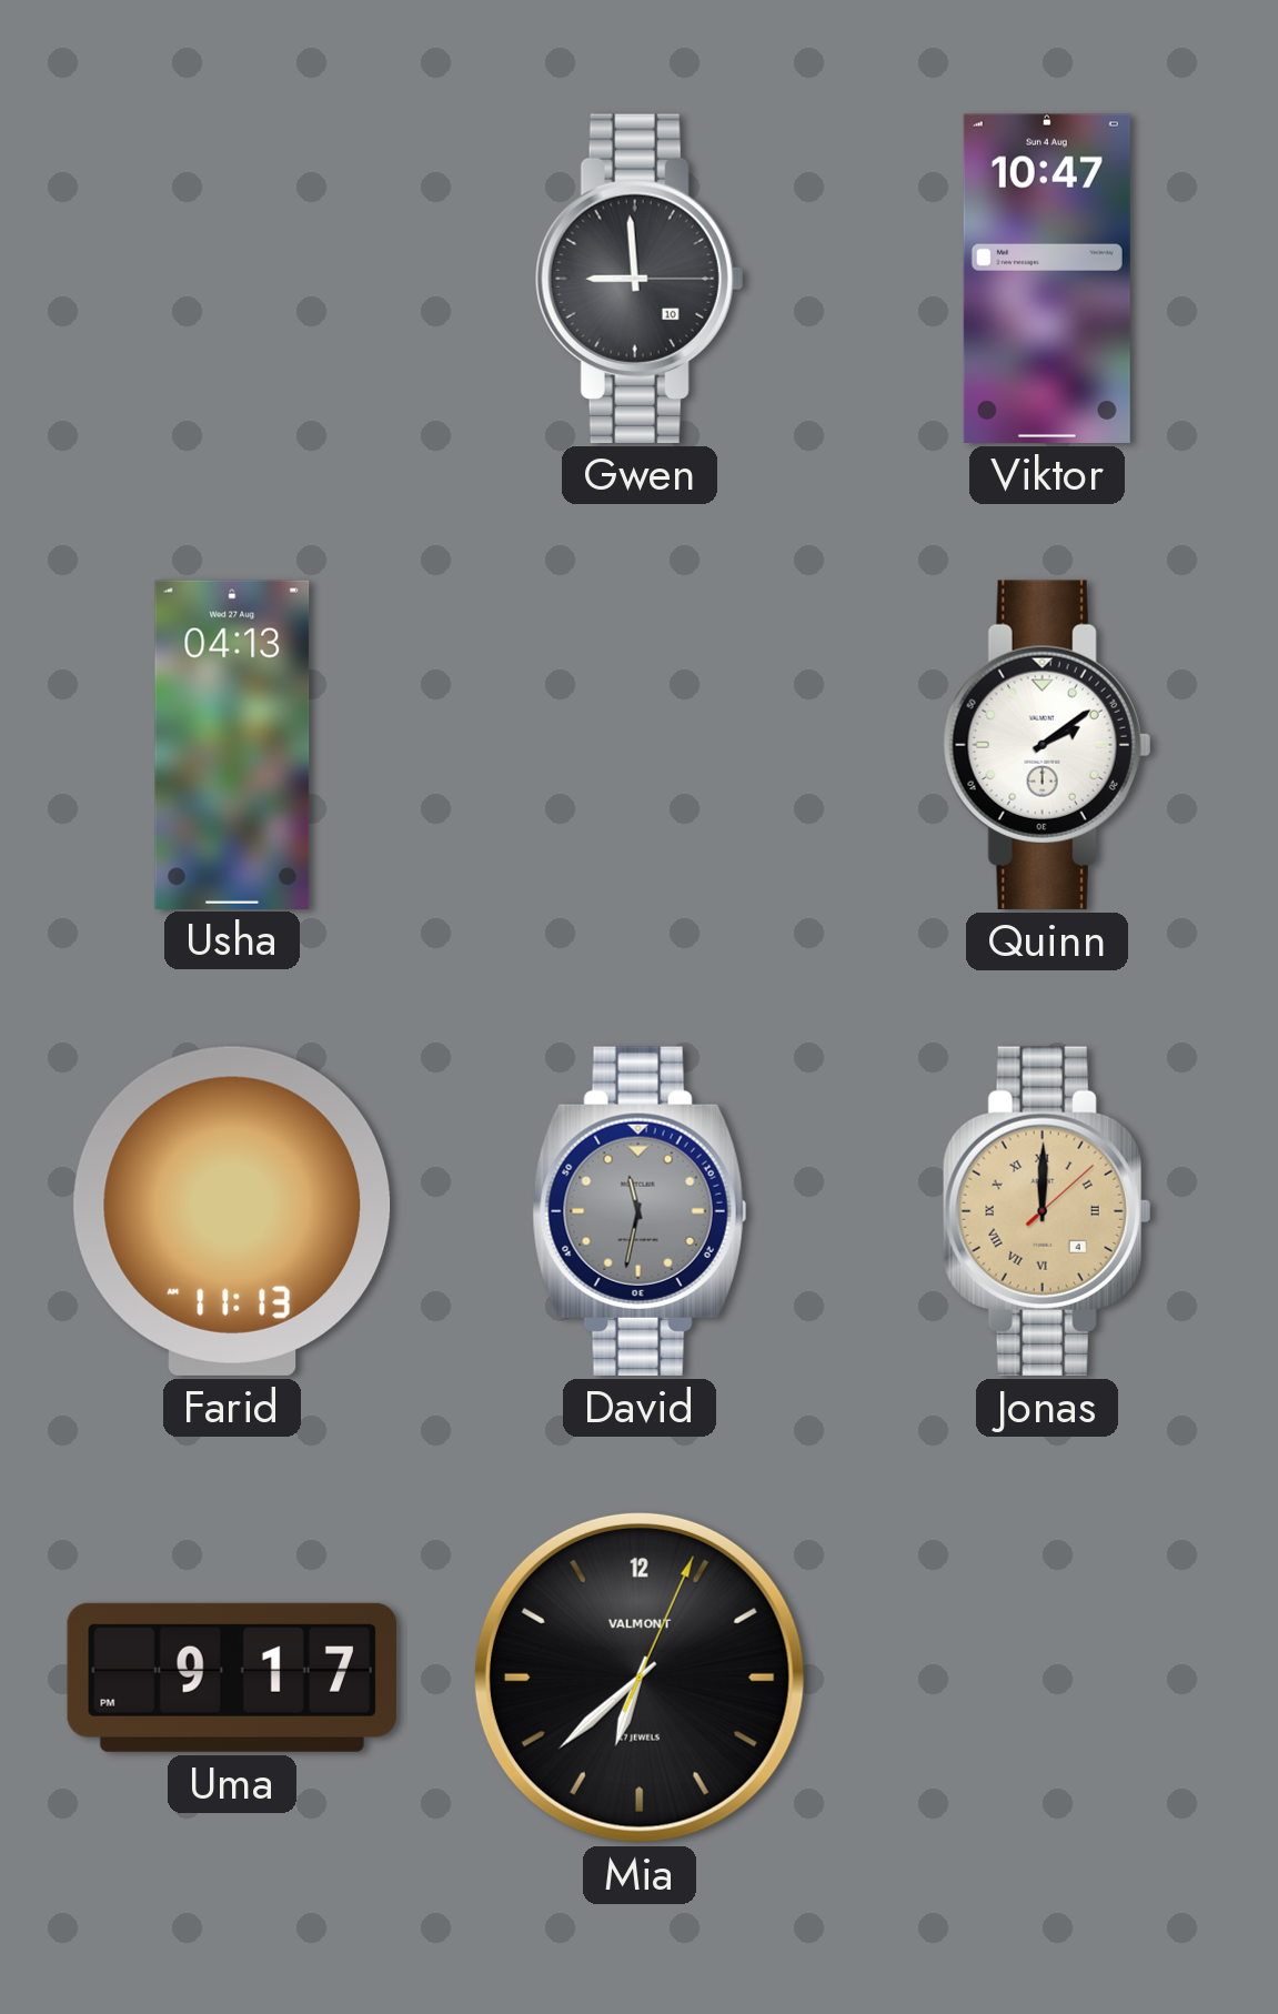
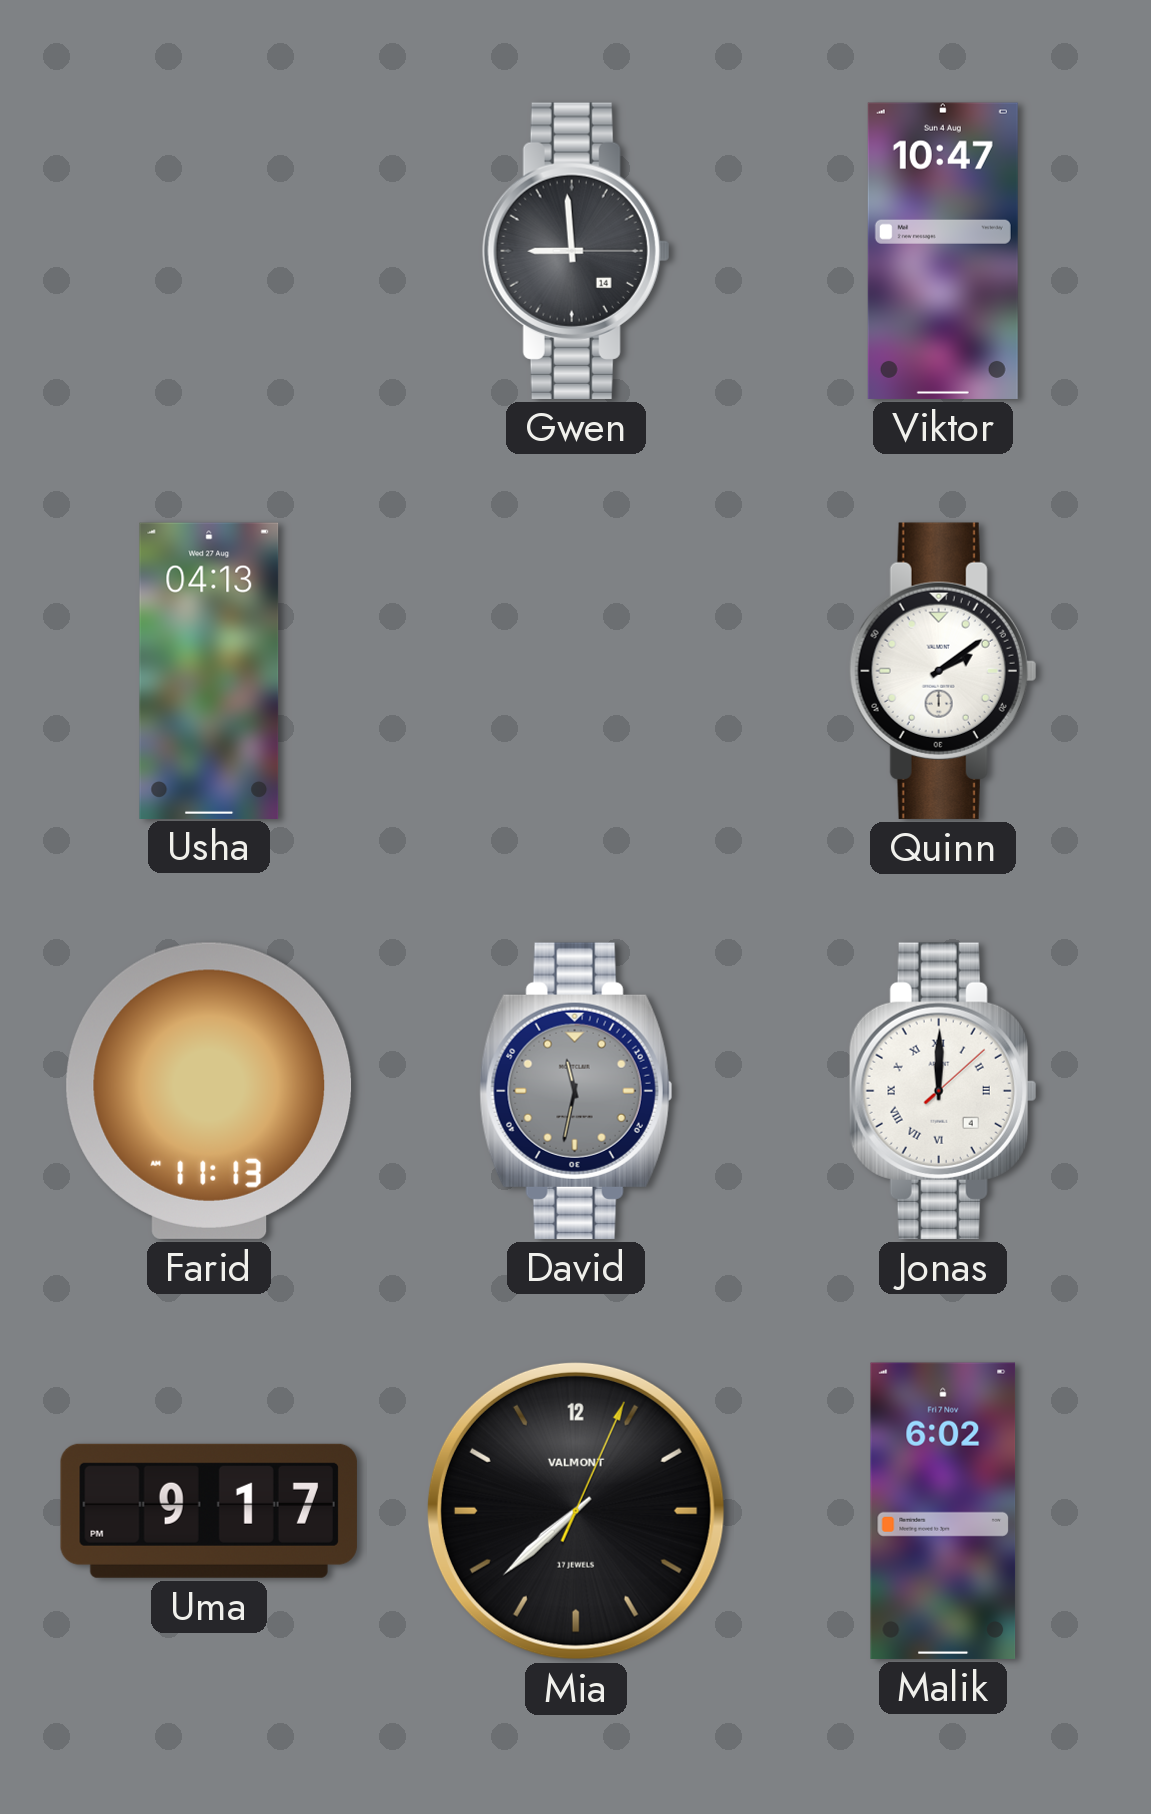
Gwen date: 10 -> 14 (576, 251)
Jonas dial: champagne -> white (943, 1091)
Mia: 6:38 -> 7:38 (576, 1511)
Malik: none -> 6:02 (943, 1511)
